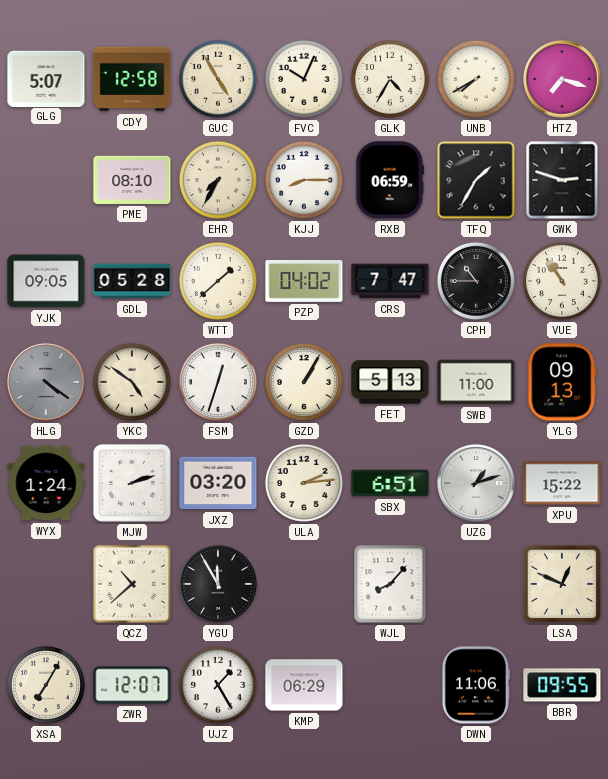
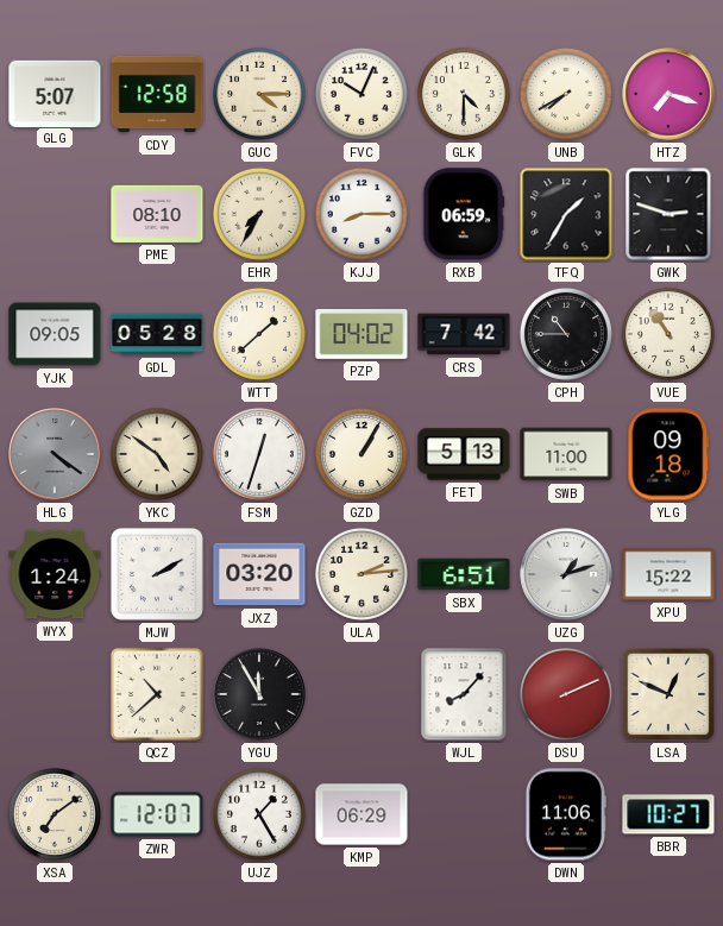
GUC: 4:55 -> 4:15 (259, 94)
GLK: 4:35 -> 4:30 (464, 94)
CRS: 7:47 -> 7:42 (464, 334)
YLG: 09:13 -> 09:18 (668, 454)
MJW: 2:12 -> 2:10 (157, 574)
DSU: none -> 2:11 (566, 694)
XSA: 7:05 -> 7:09 (55, 814)
BBR: 09:55 -> 10:27 (668, 814)
